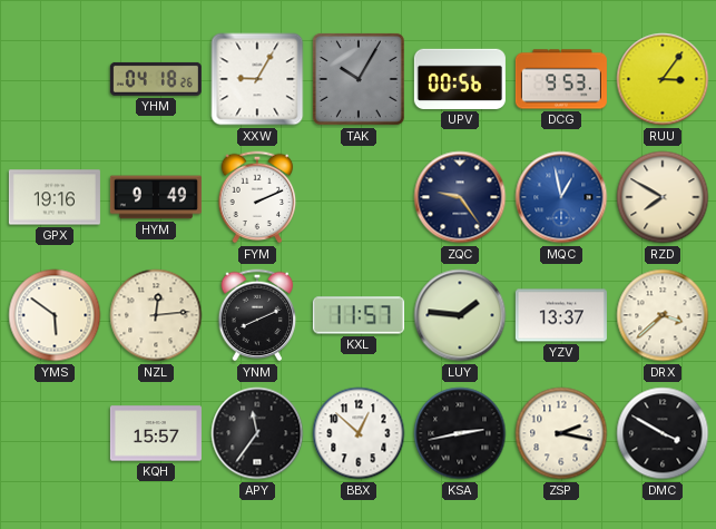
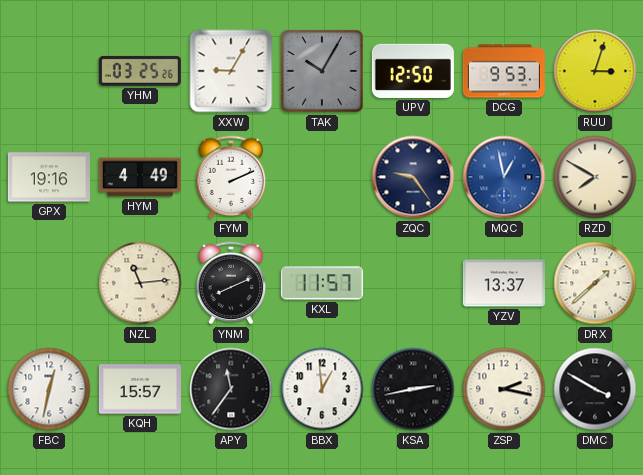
YHM: 04:18 -> 03:25 (140, 71)
UPV: 00:56 -> 12:50 (413, 71)
RUU: 3:06 -> 3:03 (595, 71)
HYM: 9:49 -> 4:49 (140, 177)
YMS: 5:51 -> none (55, 315)
NZL: 12:14 -> 11:14 (140, 283)
LUY: 1:46 -> none (460, 315)
DRX: 3:38 -> 1:38 (595, 283)
FBC: none -> 12:32 (49, 389)
BBX: 12:52 -> 12:59 (322, 389)
